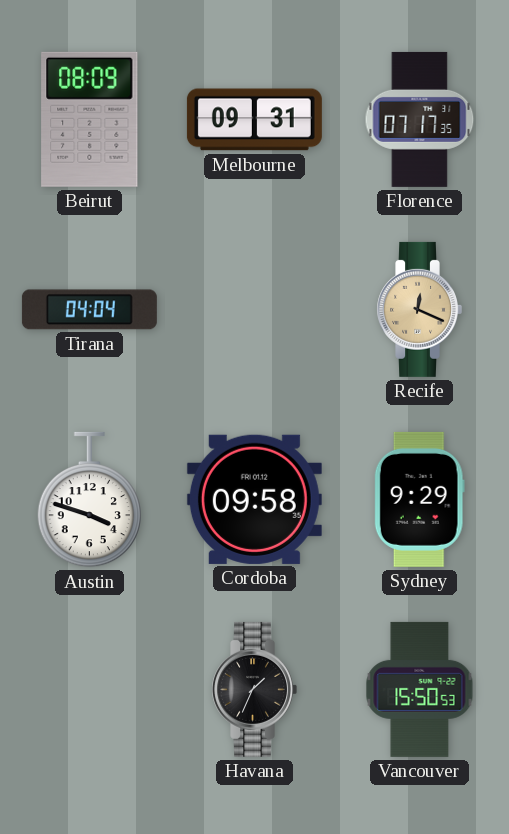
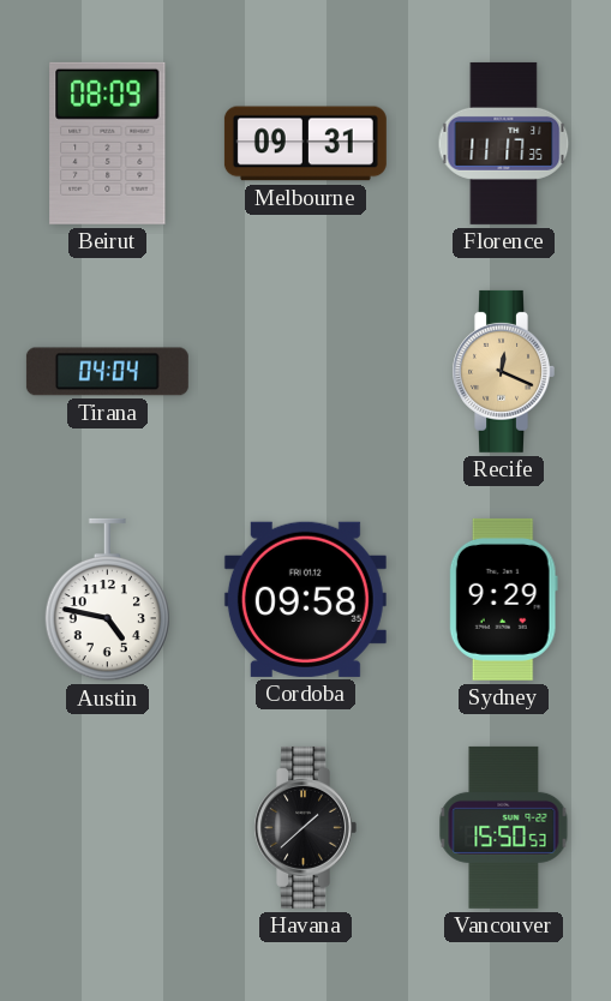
Florence: 07:17 -> 11:17 (504, 143)
Austin: 3:48 -> 4:47 (107, 600)
Havana: 1:34 -> 1:38 (305, 827)
